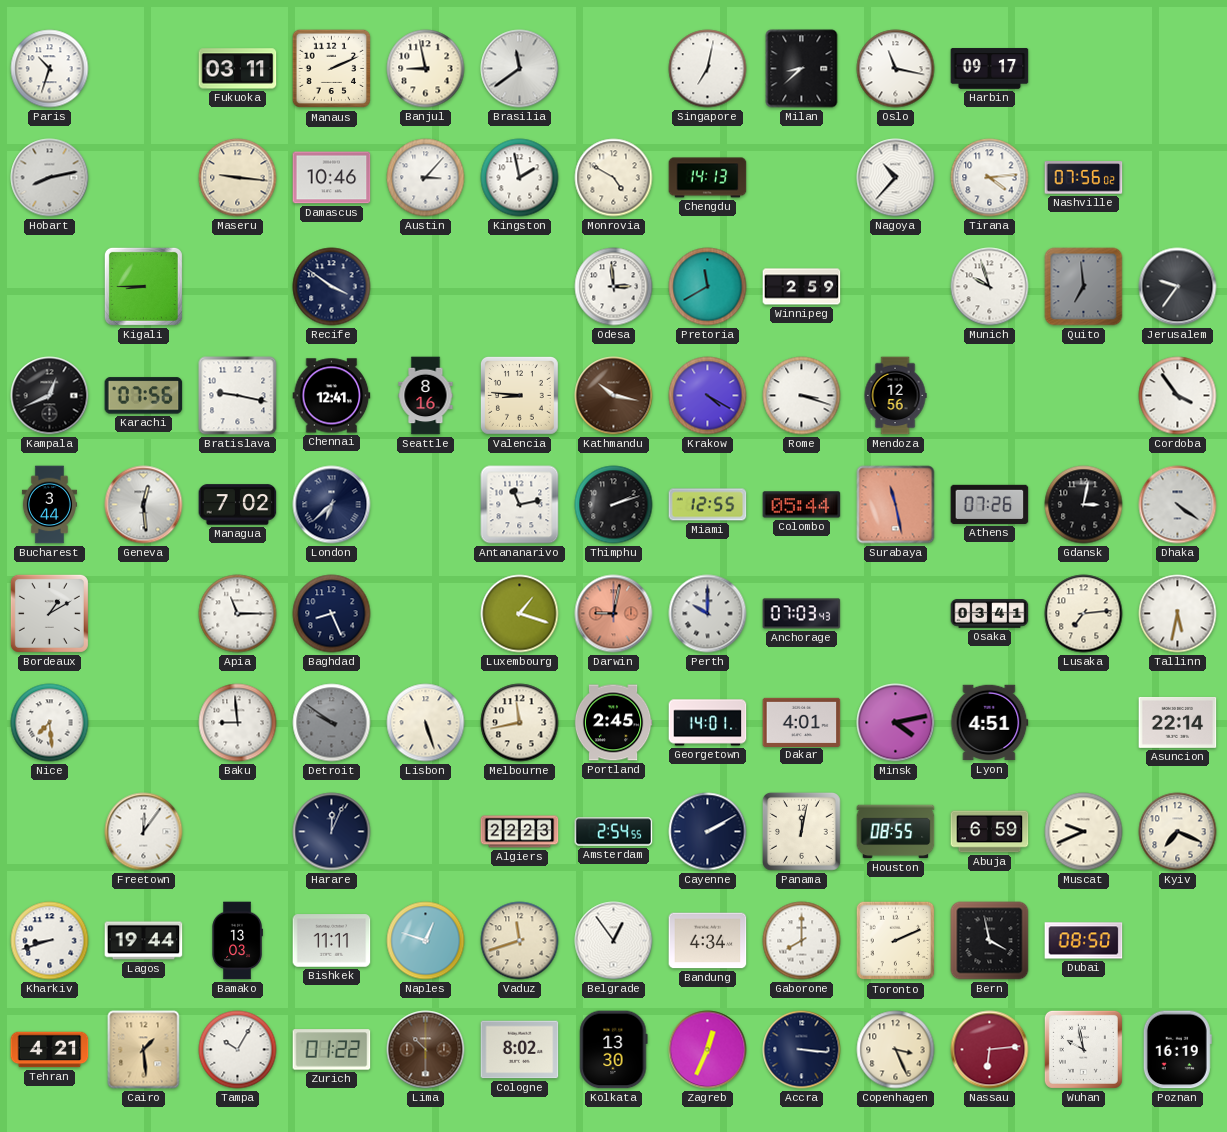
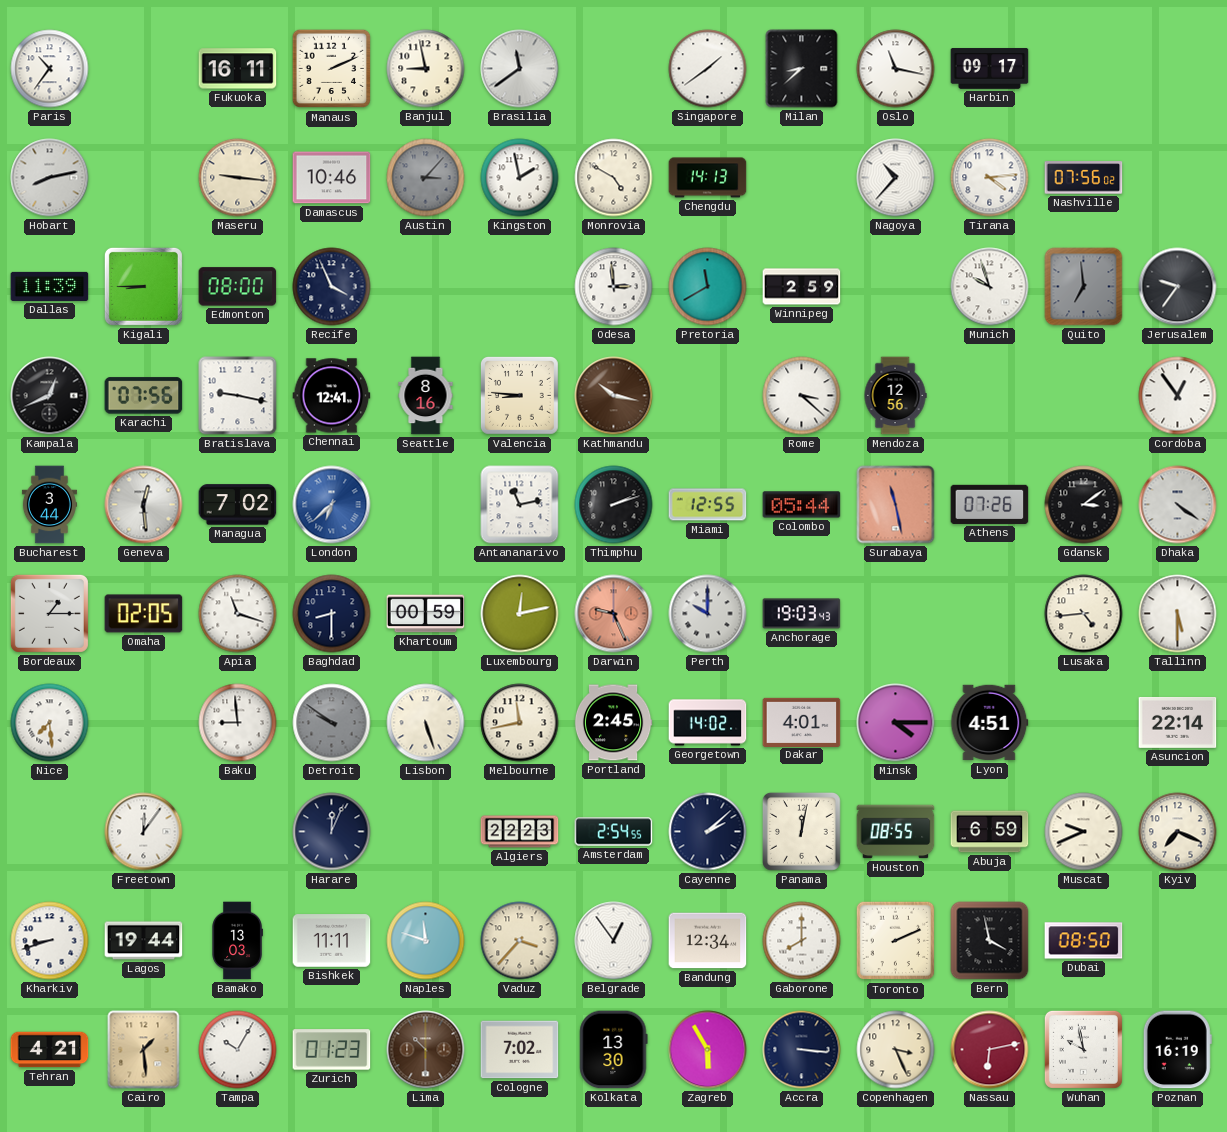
Paris: 10:33 -> 10:36 (50, 69)
Fukuoka: 03:11 -> 16:11 (238, 69)
Singapore: 7:02 -> 1:39 (708, 69)
Austin dial: white -> grey (426, 178)
Dallas: none -> 11:39 (50, 286)
Edmonton: none -> 08:00 (238, 287)
Recife: 3:51 -> 3:56 (332, 287)
Krakow: 4:20 -> none (708, 396)
Rome: 3:18 -> 3:22 (802, 396)
Cordoba: 3:54 -> 12:54 (1178, 396)
London dial: navy -> blue (332, 505)
Gdansk: 3:02 -> 3:09 (1084, 505)
Bordeaux: 1:10 -> 1:15 (49, 613)
Omaha: none -> 02:05 (144, 614)
Apia: 11:15 -> 11:18 (238, 614)
Baghdad: 8:26 -> 8:30 (332, 614)
Khartoum: none -> 00:59 (426, 614)
Luxembourg: 1:18 -> 12:13 (520, 614)
Darwin: 9:02 -> 9:26 (614, 614)
Anchorage: 07:03 -> 19:03 (802, 614)
Osaka: 03:41 -> none (990, 614)
Lusaka: 7:14 -> 4:44 (1084, 614)
Tallinn: 5:32 -> 5:30 (1178, 614)
Georgetown: 14:01 -> 14:02 (708, 723)
Minsk: 4:13 -> 4:15 (896, 723)
Cayenne: 2:10 -> 2:08 (708, 832)
Naples: 12:48 -> 11:48 (426, 941)
Vaduz: 11:42 -> 3:37 (520, 941)
Bandung: 4:34 -> 12:34 (708, 941)
Zurich: 01:22 -> 01:23 (332, 1050)
Cologne: 8:02 -> 7:02 (520, 1050)
Zagreb: 12:34 -> 5:55 (708, 1050)
Nassau: 6:14 -> 6:13 (990, 1050)
